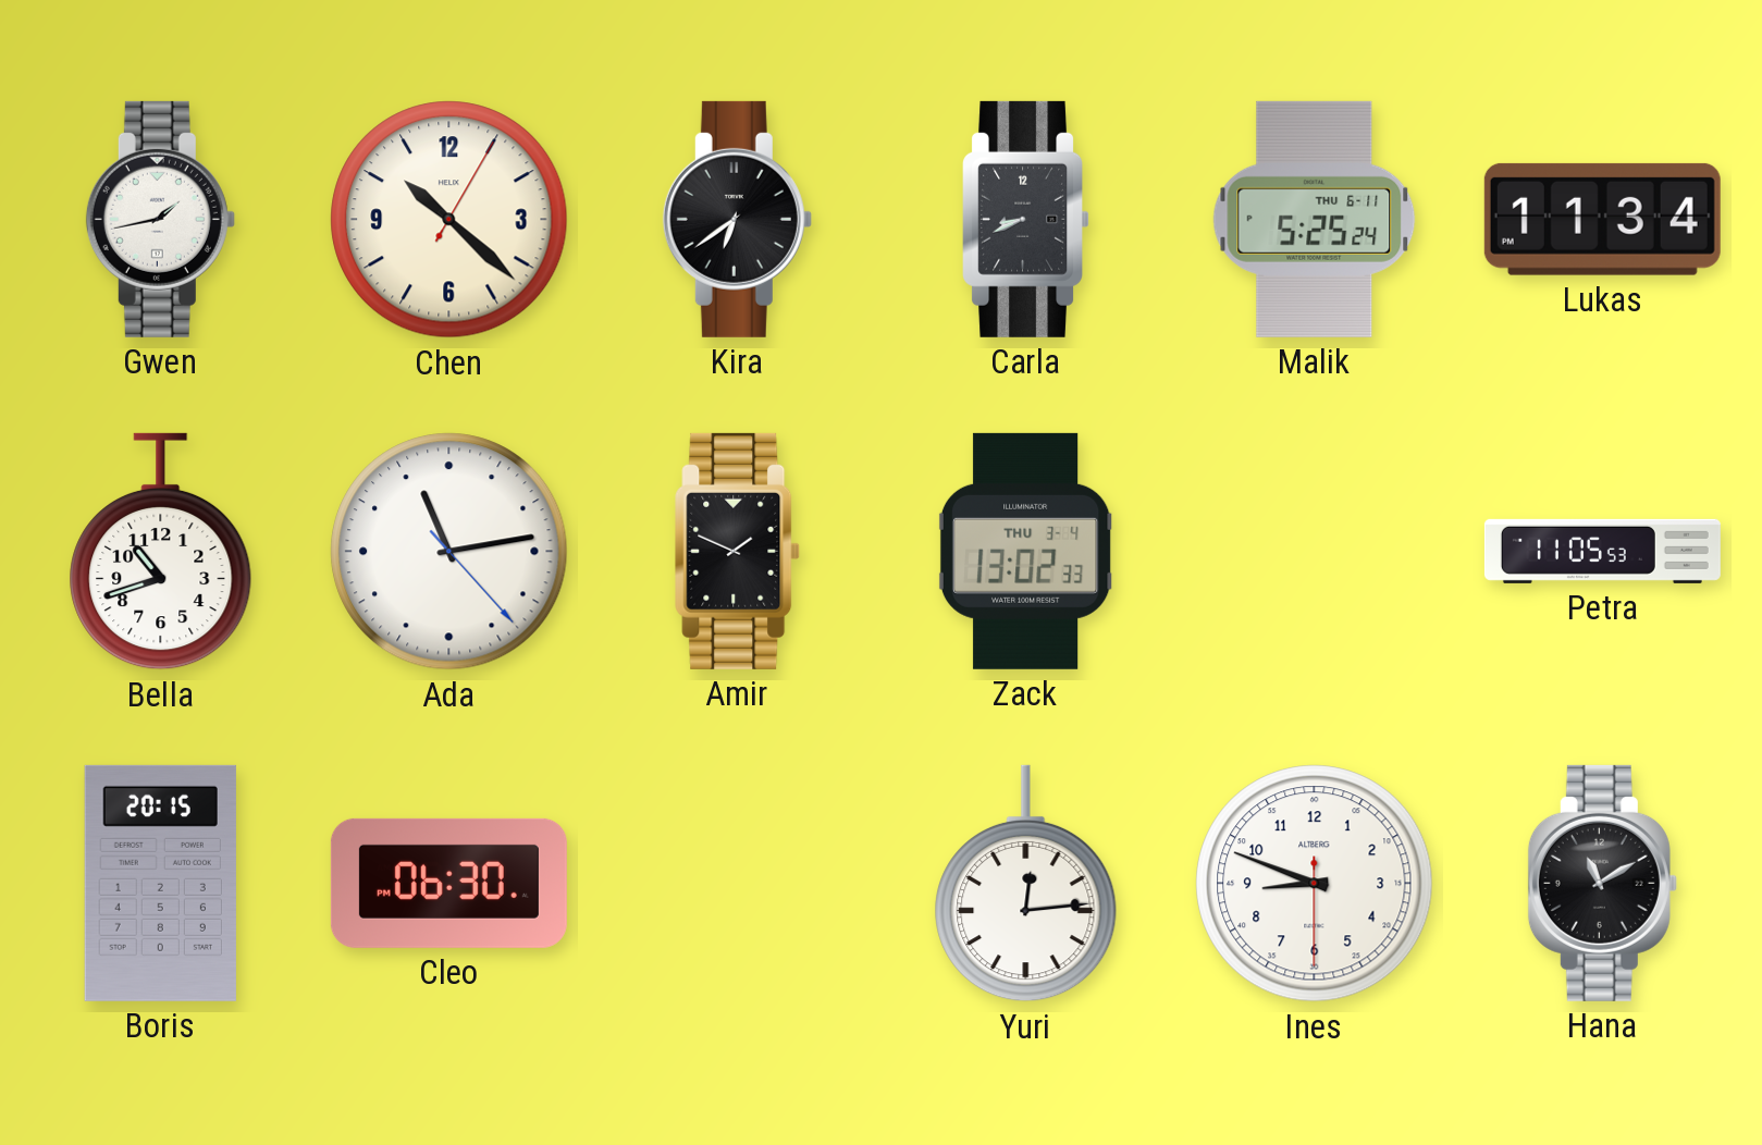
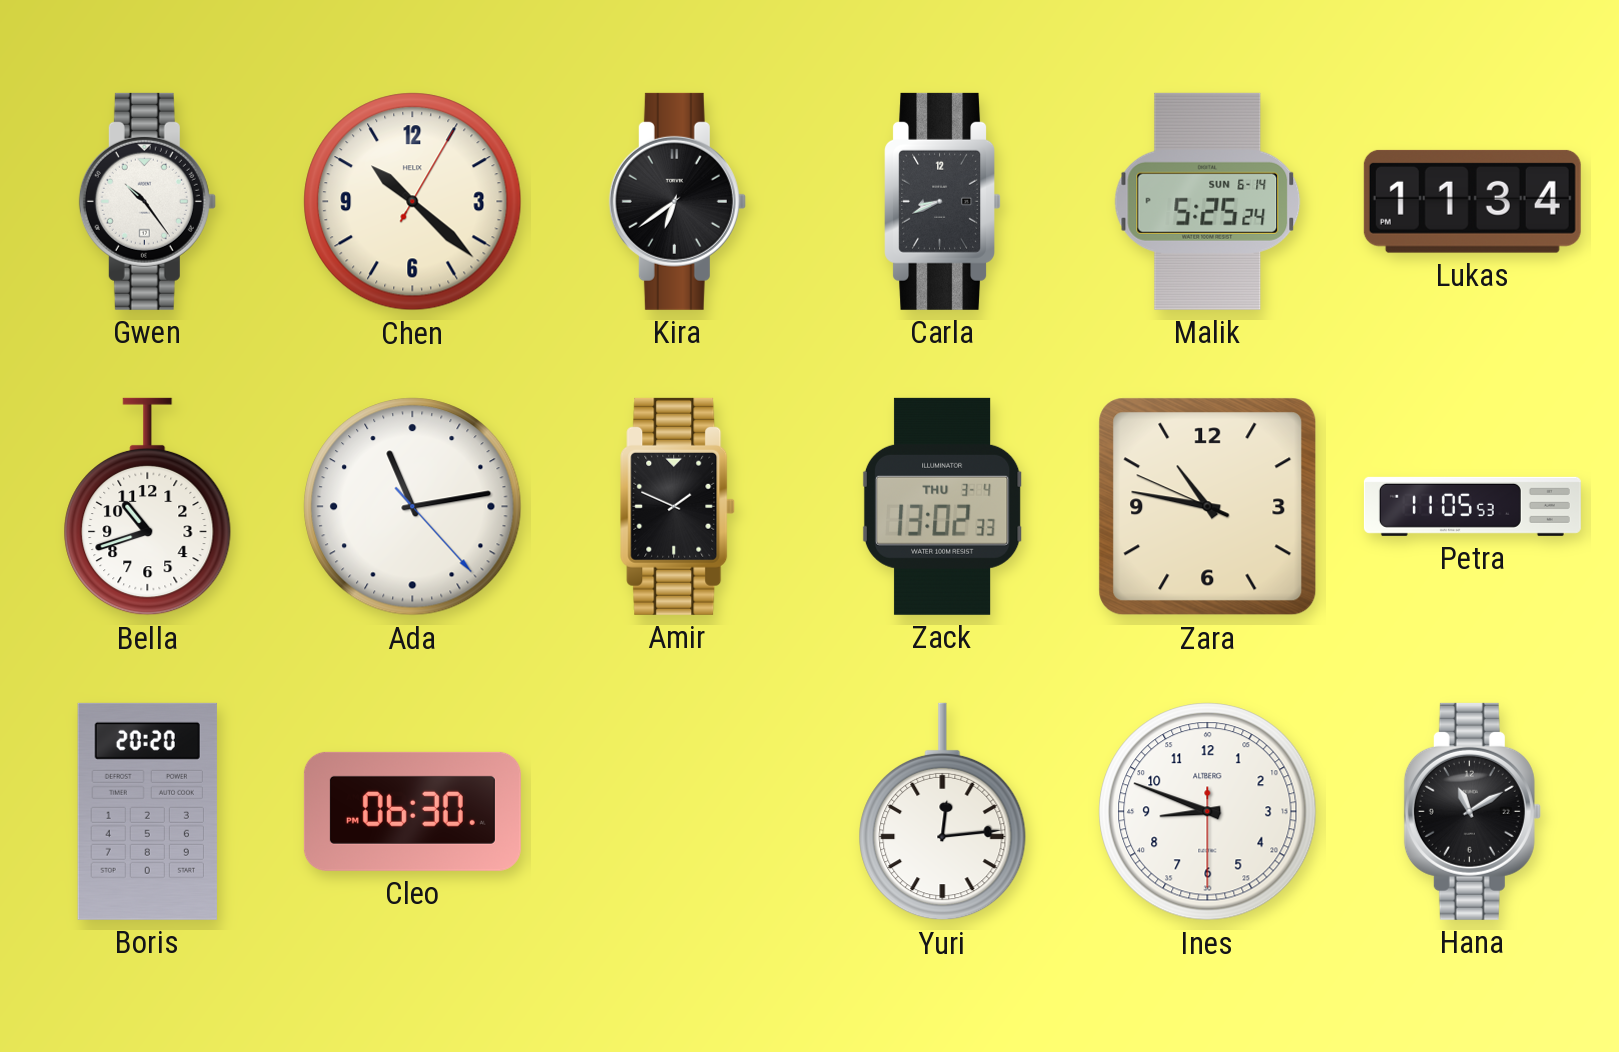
Gwen: 1:43 -> 10:24 (147, 201)
Malik date: THU 6-11 -> SUN 6-14 (1208, 201)
Zara: none -> 10:46 (1208, 507)
Boris: 20:15 -> 20:20 (147, 811)
